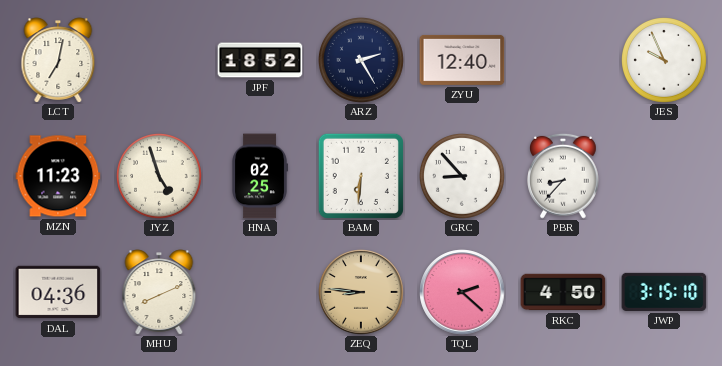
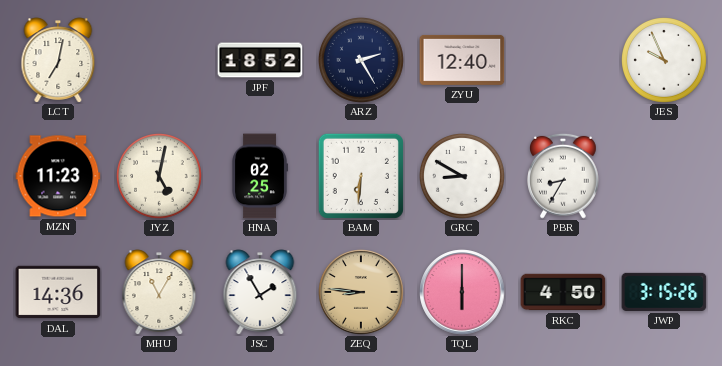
JYZ: 4:57 -> 5:02 (160, 177)
GRC: 8:53 -> 8:50 (463, 177)
PBR: 8:37 -> 8:35 (564, 176)
DAL: 04:36 -> 14:36 (58, 292)
MHU: 8:11 -> 11:05 (159, 292)
JSC: none -> 1:55 (260, 292)
TQL: 2:22 -> 6:00 (462, 292)
JWP: 3:15:10 -> 3:15:26 (664, 292)
